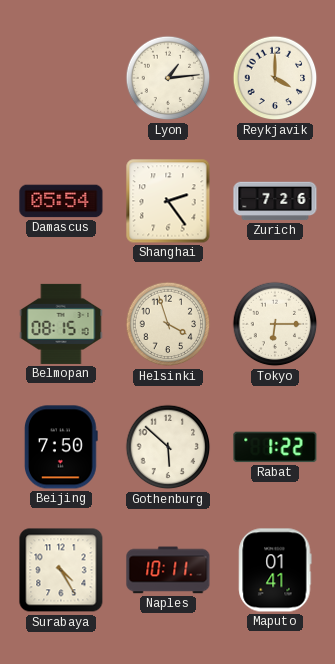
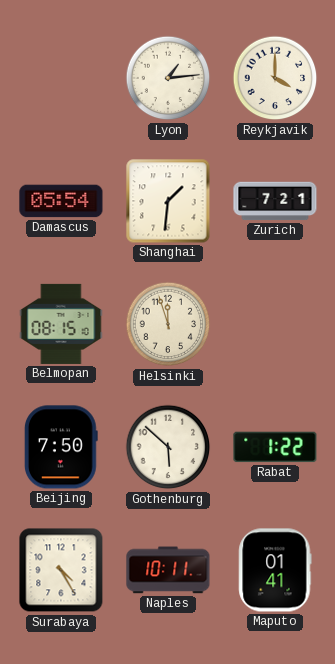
Shanghai: 2:24 -> 1:31 (168, 201)
Zurich: 7:26 -> 7:21 (275, 201)
Helsinki: 3:57 -> 11:57 (168, 324)
Tokyo: 6:15 -> none (275, 324)
